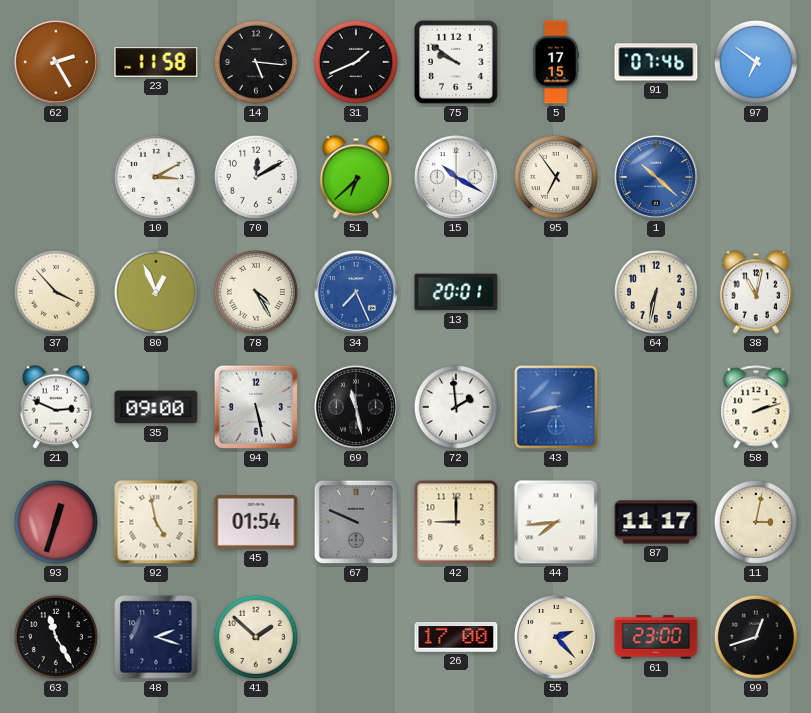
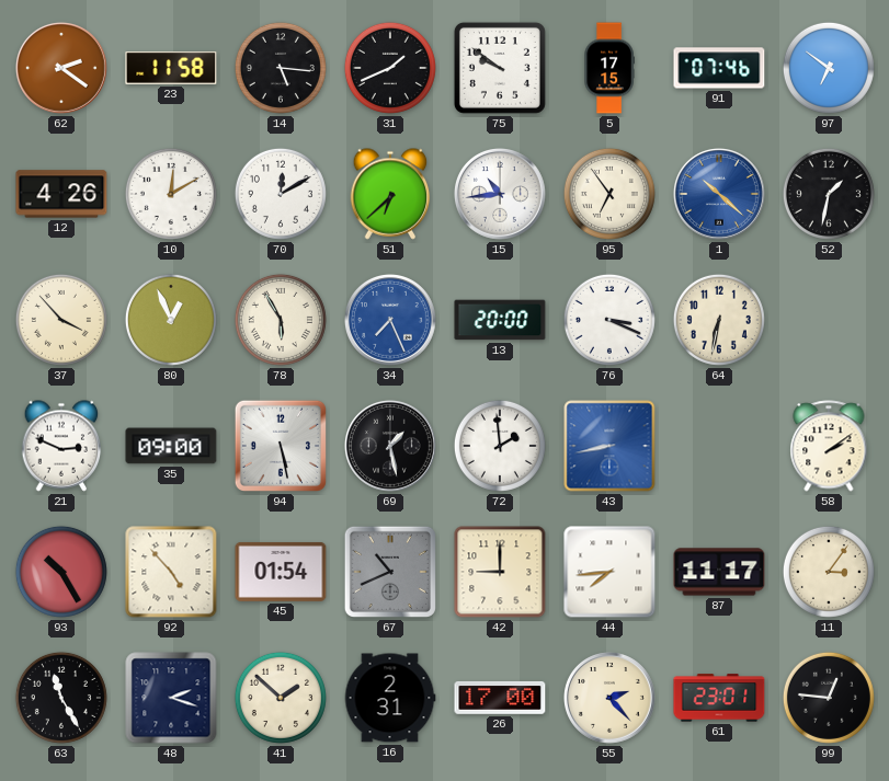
62: 2:25 -> 2:21 (61, 68)
12: none -> 4:26 (61, 194)
10: 3:10 -> 12:10 (171, 194)
15: 10:20 -> 10:44 (500, 194)
52: none -> 1:32 (829, 194)
78: 4:25 -> 5:55 (281, 320)
13: 20:01 -> 20:00 (500, 320)
76: none -> 3:19 (609, 320)
38: 11:02 -> none (756, 292)
69: 11:28 -> 1:28 (390, 446)
58: 2:12 -> 2:09 (829, 446)
93: 12:33 -> 10:25 (61, 572)
92: 4:58 -> 4:53 (171, 572)
67: 9:49 -> 10:41 (390, 572)
11: 3:02 -> 3:06 (829, 572)
16: none -> 2:31 (390, 698)
61: 23:00 -> 23:01 (719, 698)
99: 12:42 -> 12:46 (829, 698)
